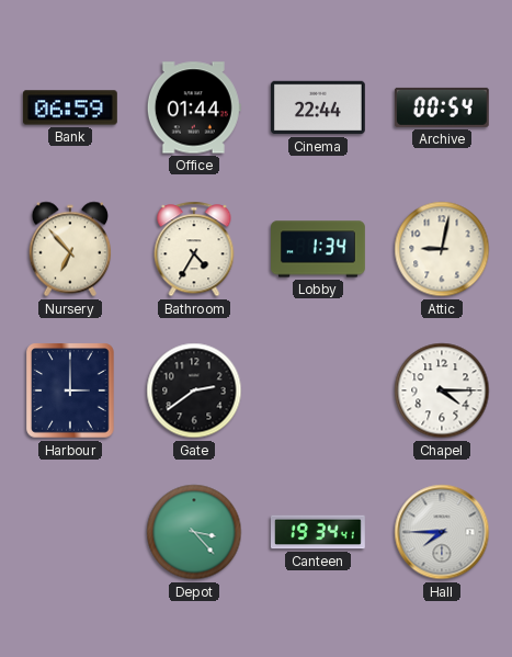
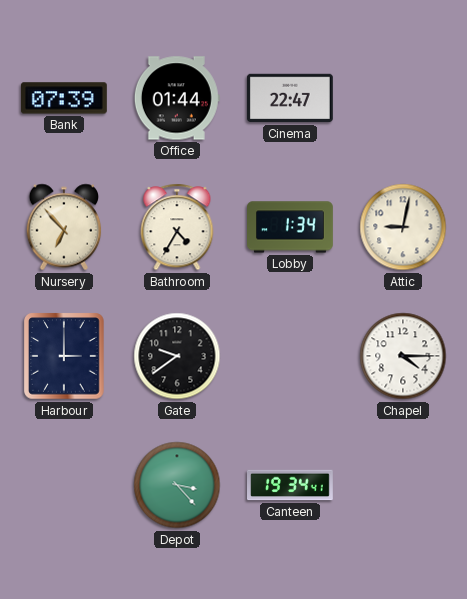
Bank: 06:59 -> 07:39 (64, 98)
Cinema: 22:44 -> 22:47 (290, 98)
Archive: 00:54 -> none (442, 107)
Gate: 2:39 -> 9:39 (177, 356)
Hall: 7:45 -> none (442, 532)
